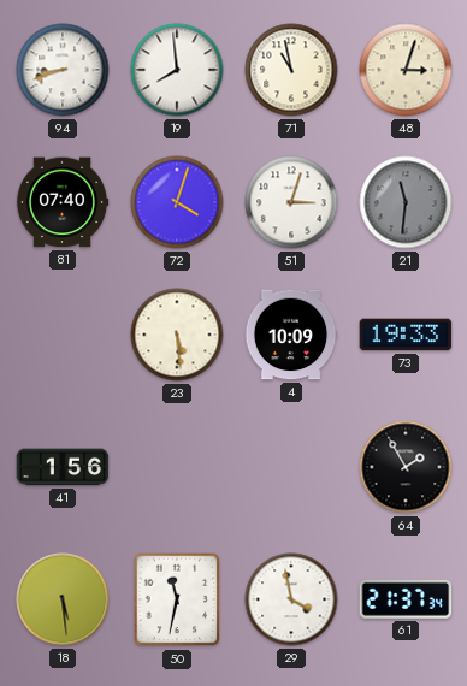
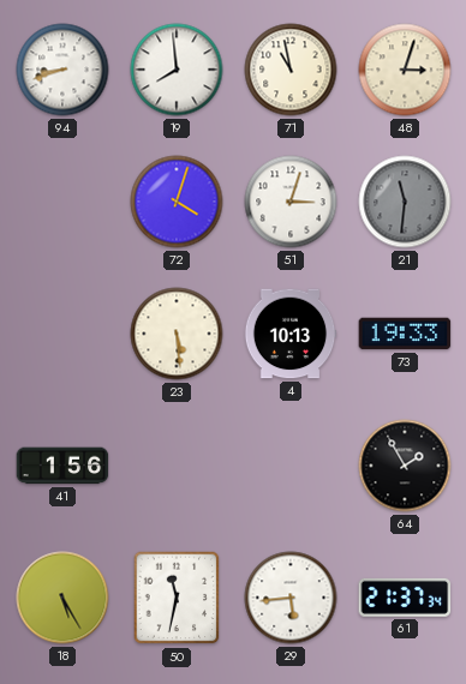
81: 07:40 -> none (63, 202)
4: 10:09 -> 10:13 (291, 334)
18: 5:29 -> 5:25 (62, 598)
29: 3:58 -> 5:44 (291, 598)
